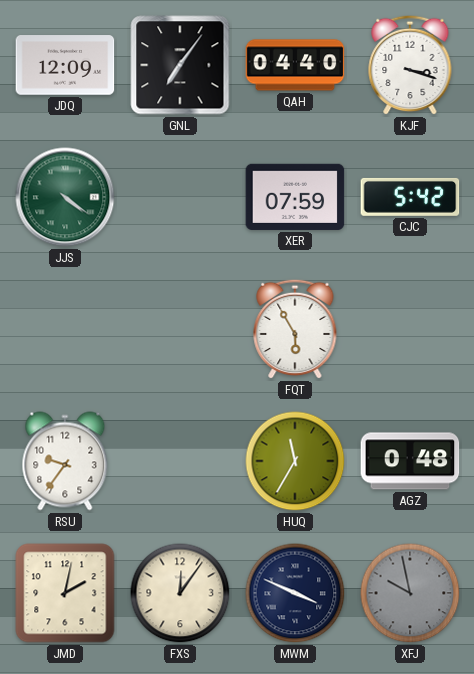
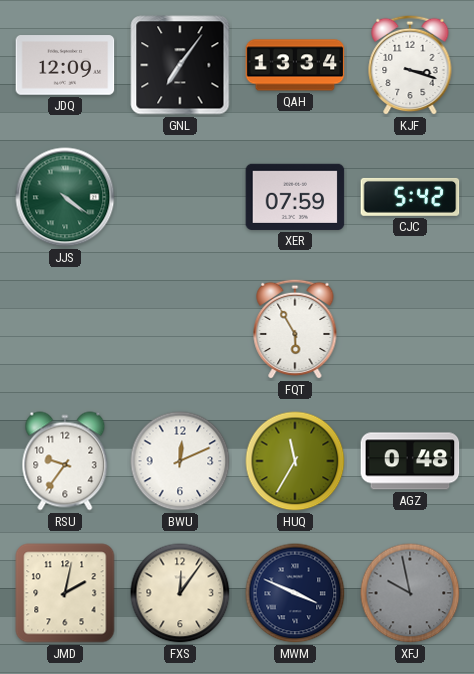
QAH: 04:40 -> 13:34 (295, 65)
BWU: none -> 12:11 (180, 461)
